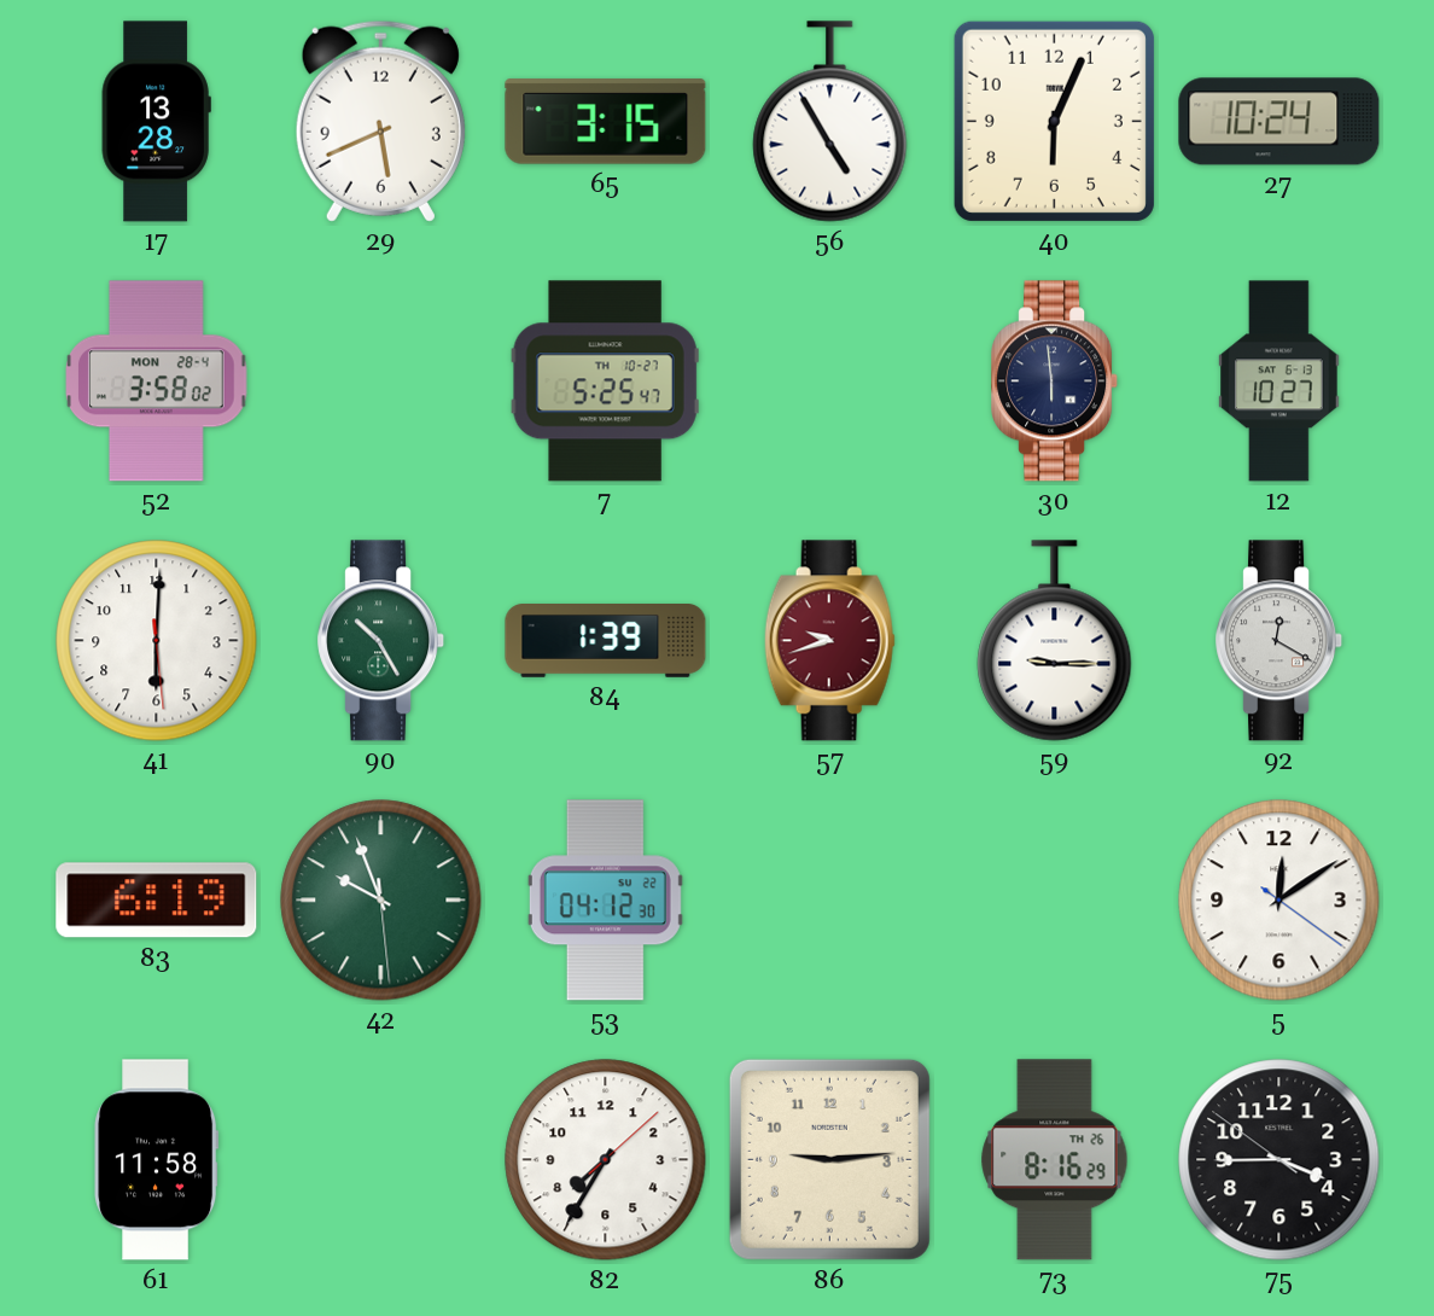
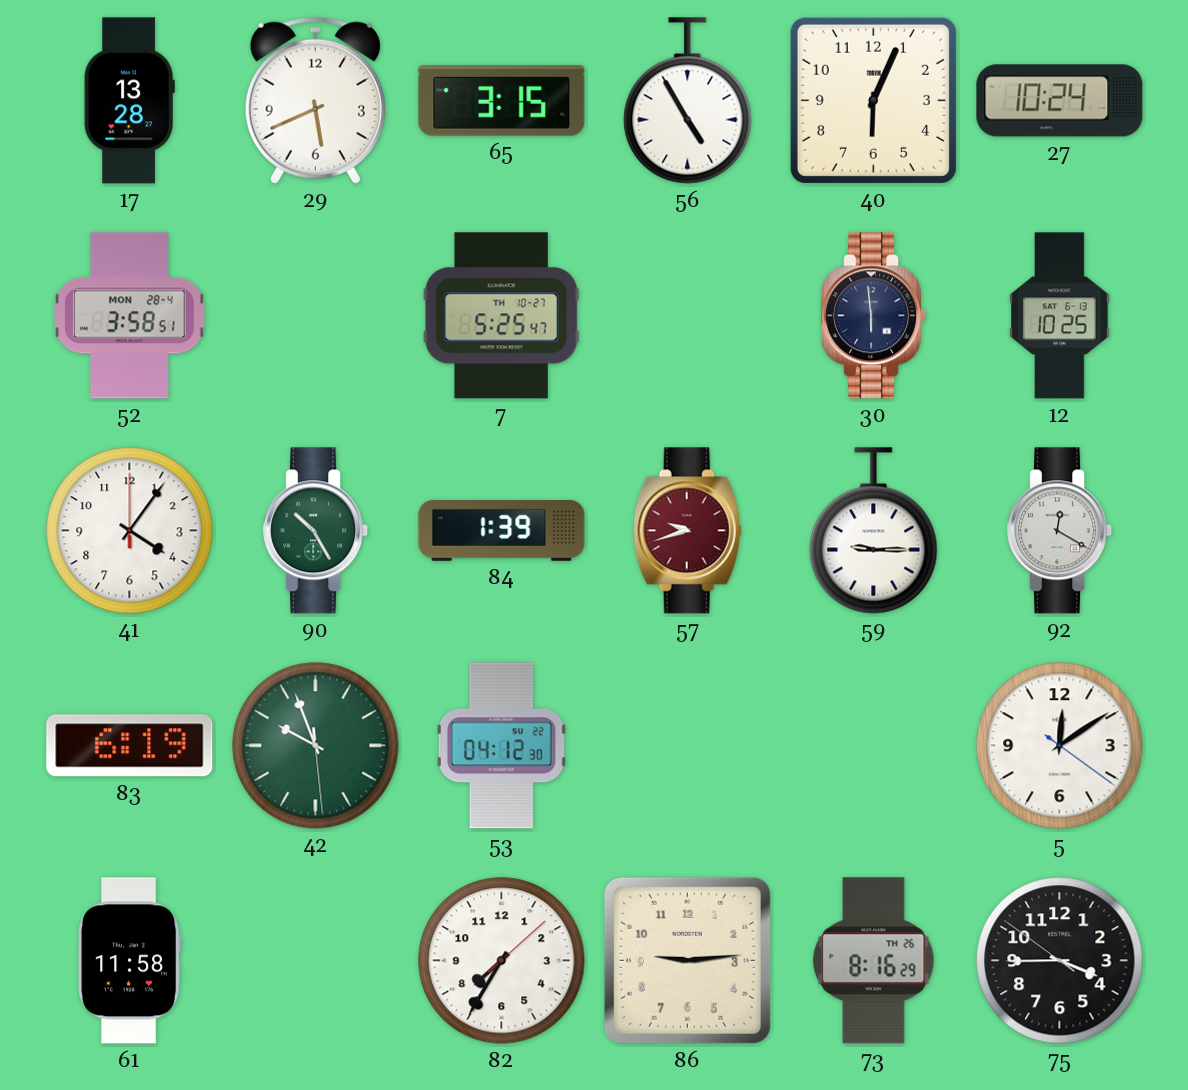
52: 3:58:02 -> 3:58:51 (130, 316)
12: 10:27 -> 10:25 (1060, 316)
41: 6:00 -> 4:06 (130, 531)
